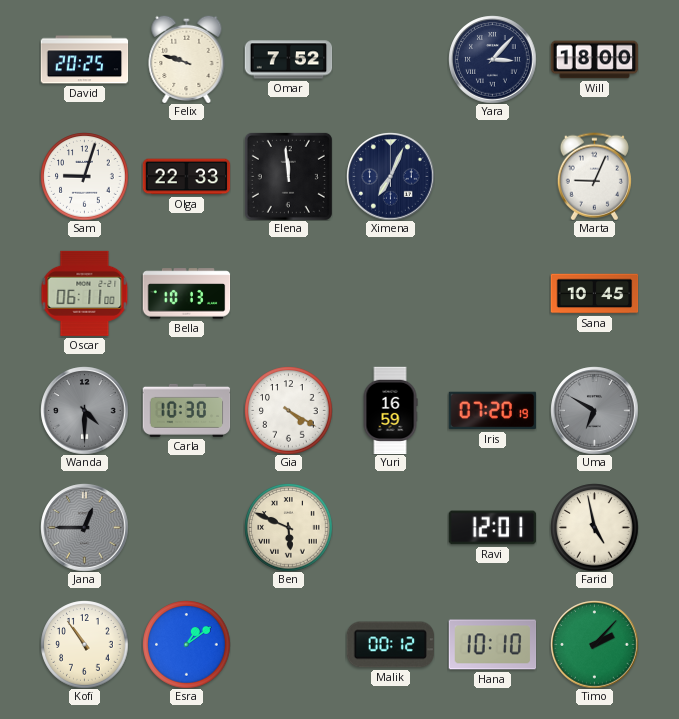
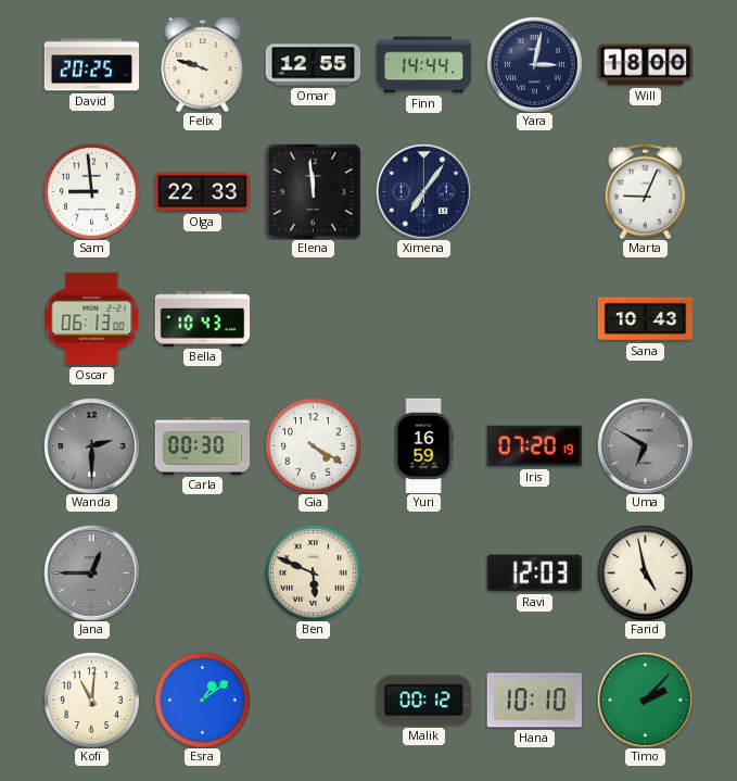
Omar: 7:52 -> 12:55 (313, 65)
Finn: none -> 14:44 (423, 65)
Yara: 3:07 -> 3:02 (534, 64)
Sam: 9:03 -> 8:59 (91, 191)
Ximena: 7:04 -> 7:06 (423, 191)
Oscar: 06:11 -> 06:13 (91, 318)
Bella: 10:13 -> 10:43 (202, 319)
Sana: 10:45 -> 10:43 (645, 319)
Wanda: 4:30 -> 2:30 (91, 445)
Carla: 10:30 -> 00:30 (202, 445)
Ravi: 12:01 -> 12:03 (534, 574)
Kofi: 10:54 -> 11:01 (91, 700)
